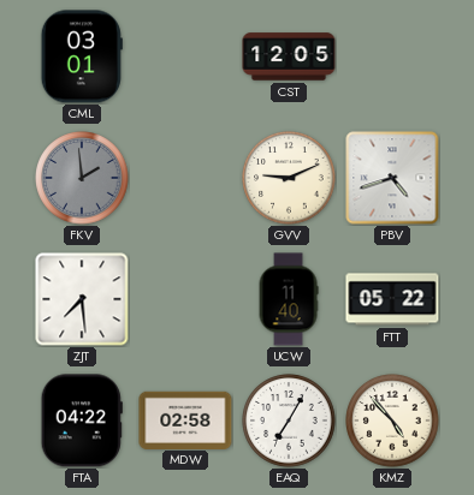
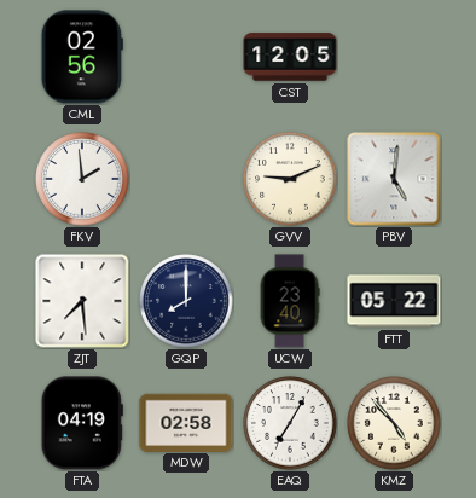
CML: 03:01 -> 02:56 (82, 57)
FKV dial: grey -> white (82, 179)
PBV: 4:42 -> 5:01 (394, 179)
GQP: none -> 8:00 (186, 301)
UCW: 11:40 -> 23:40 (290, 301)
FTA: 04:22 -> 04:19 (82, 423)
